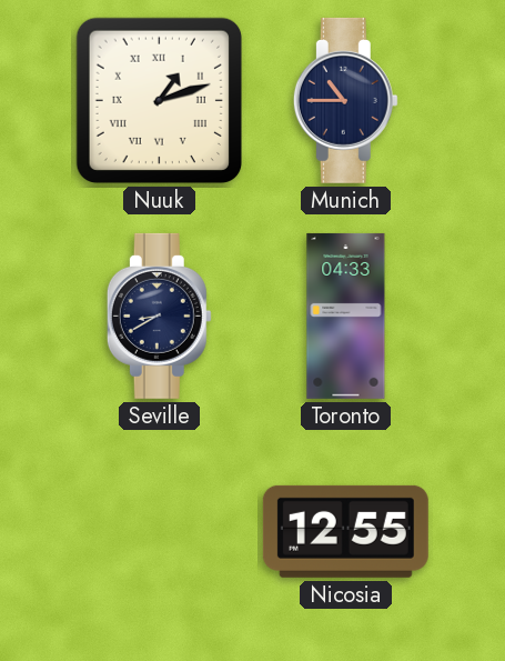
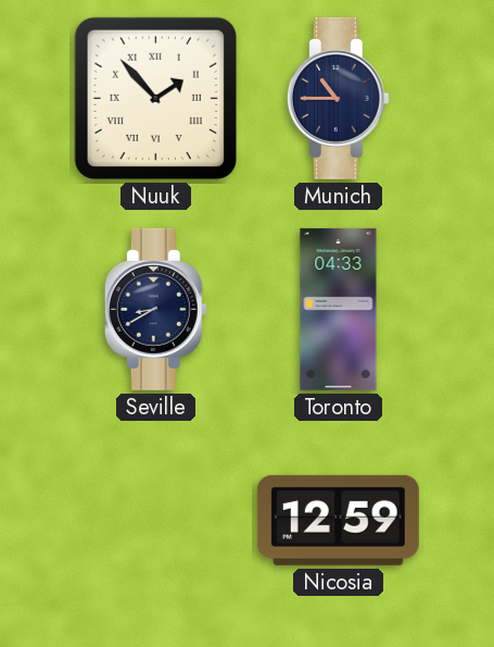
Nuuk: 1:12 -> 1:53 (155, 98)
Nicosia: 12:55 -> 12:59 (338, 520)
